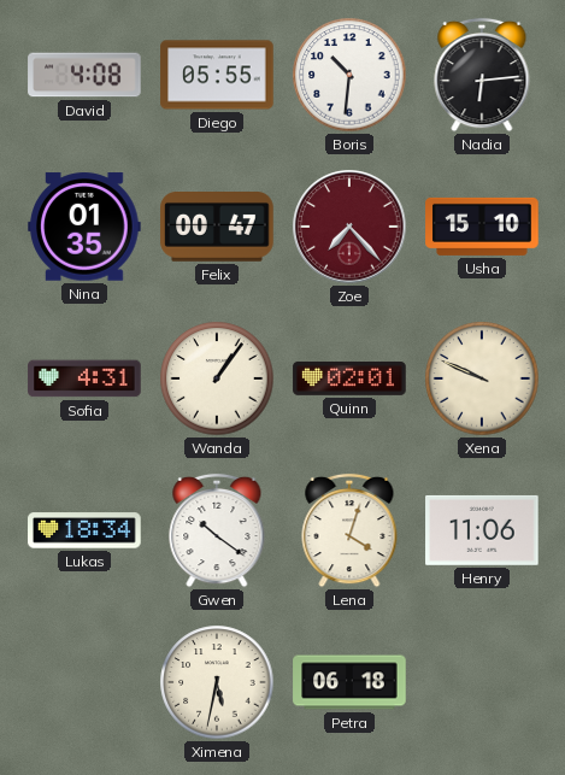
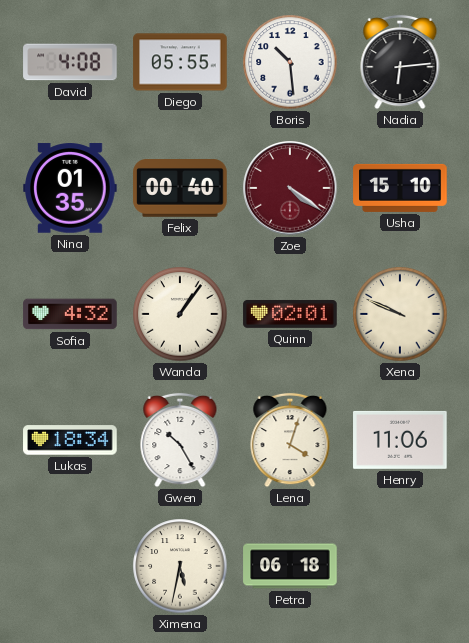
Boris: 10:31 -> 10:29 (290, 62)
Felix: 00:47 -> 00:40 (180, 188)
Zoe: 7:23 -> 4:21 (290, 188)
Sofia: 4:31 -> 4:32 (70, 314)
Gwen: 10:21 -> 10:25 (180, 440)
